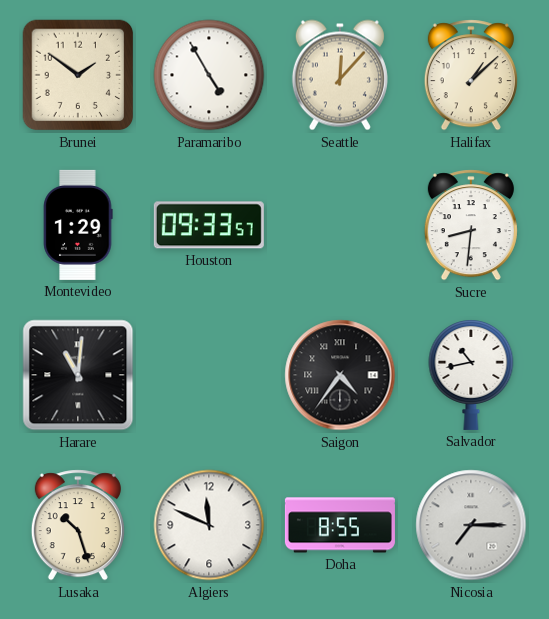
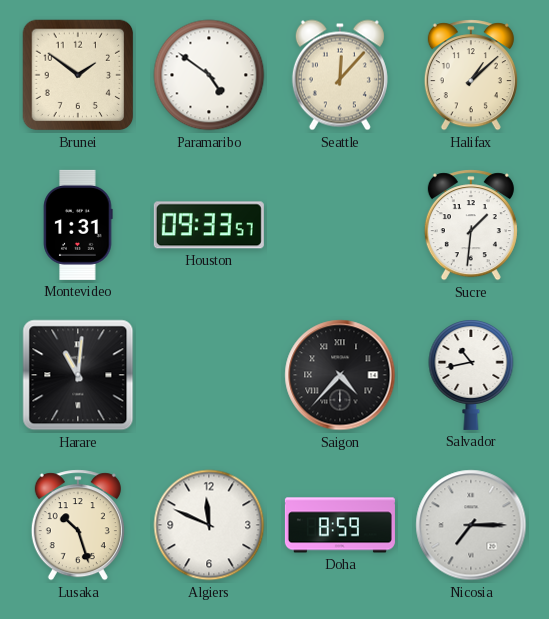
Paramaribo: 4:55 -> 4:51 (209, 75)
Montevideo: 1:29 -> 1:31 (78, 225)
Sucre: 8:31 -> 1:31 (471, 225)
Saigon: 4:36 -> 4:37 (340, 375)
Doha: 8:55 -> 8:59 (340, 525)
